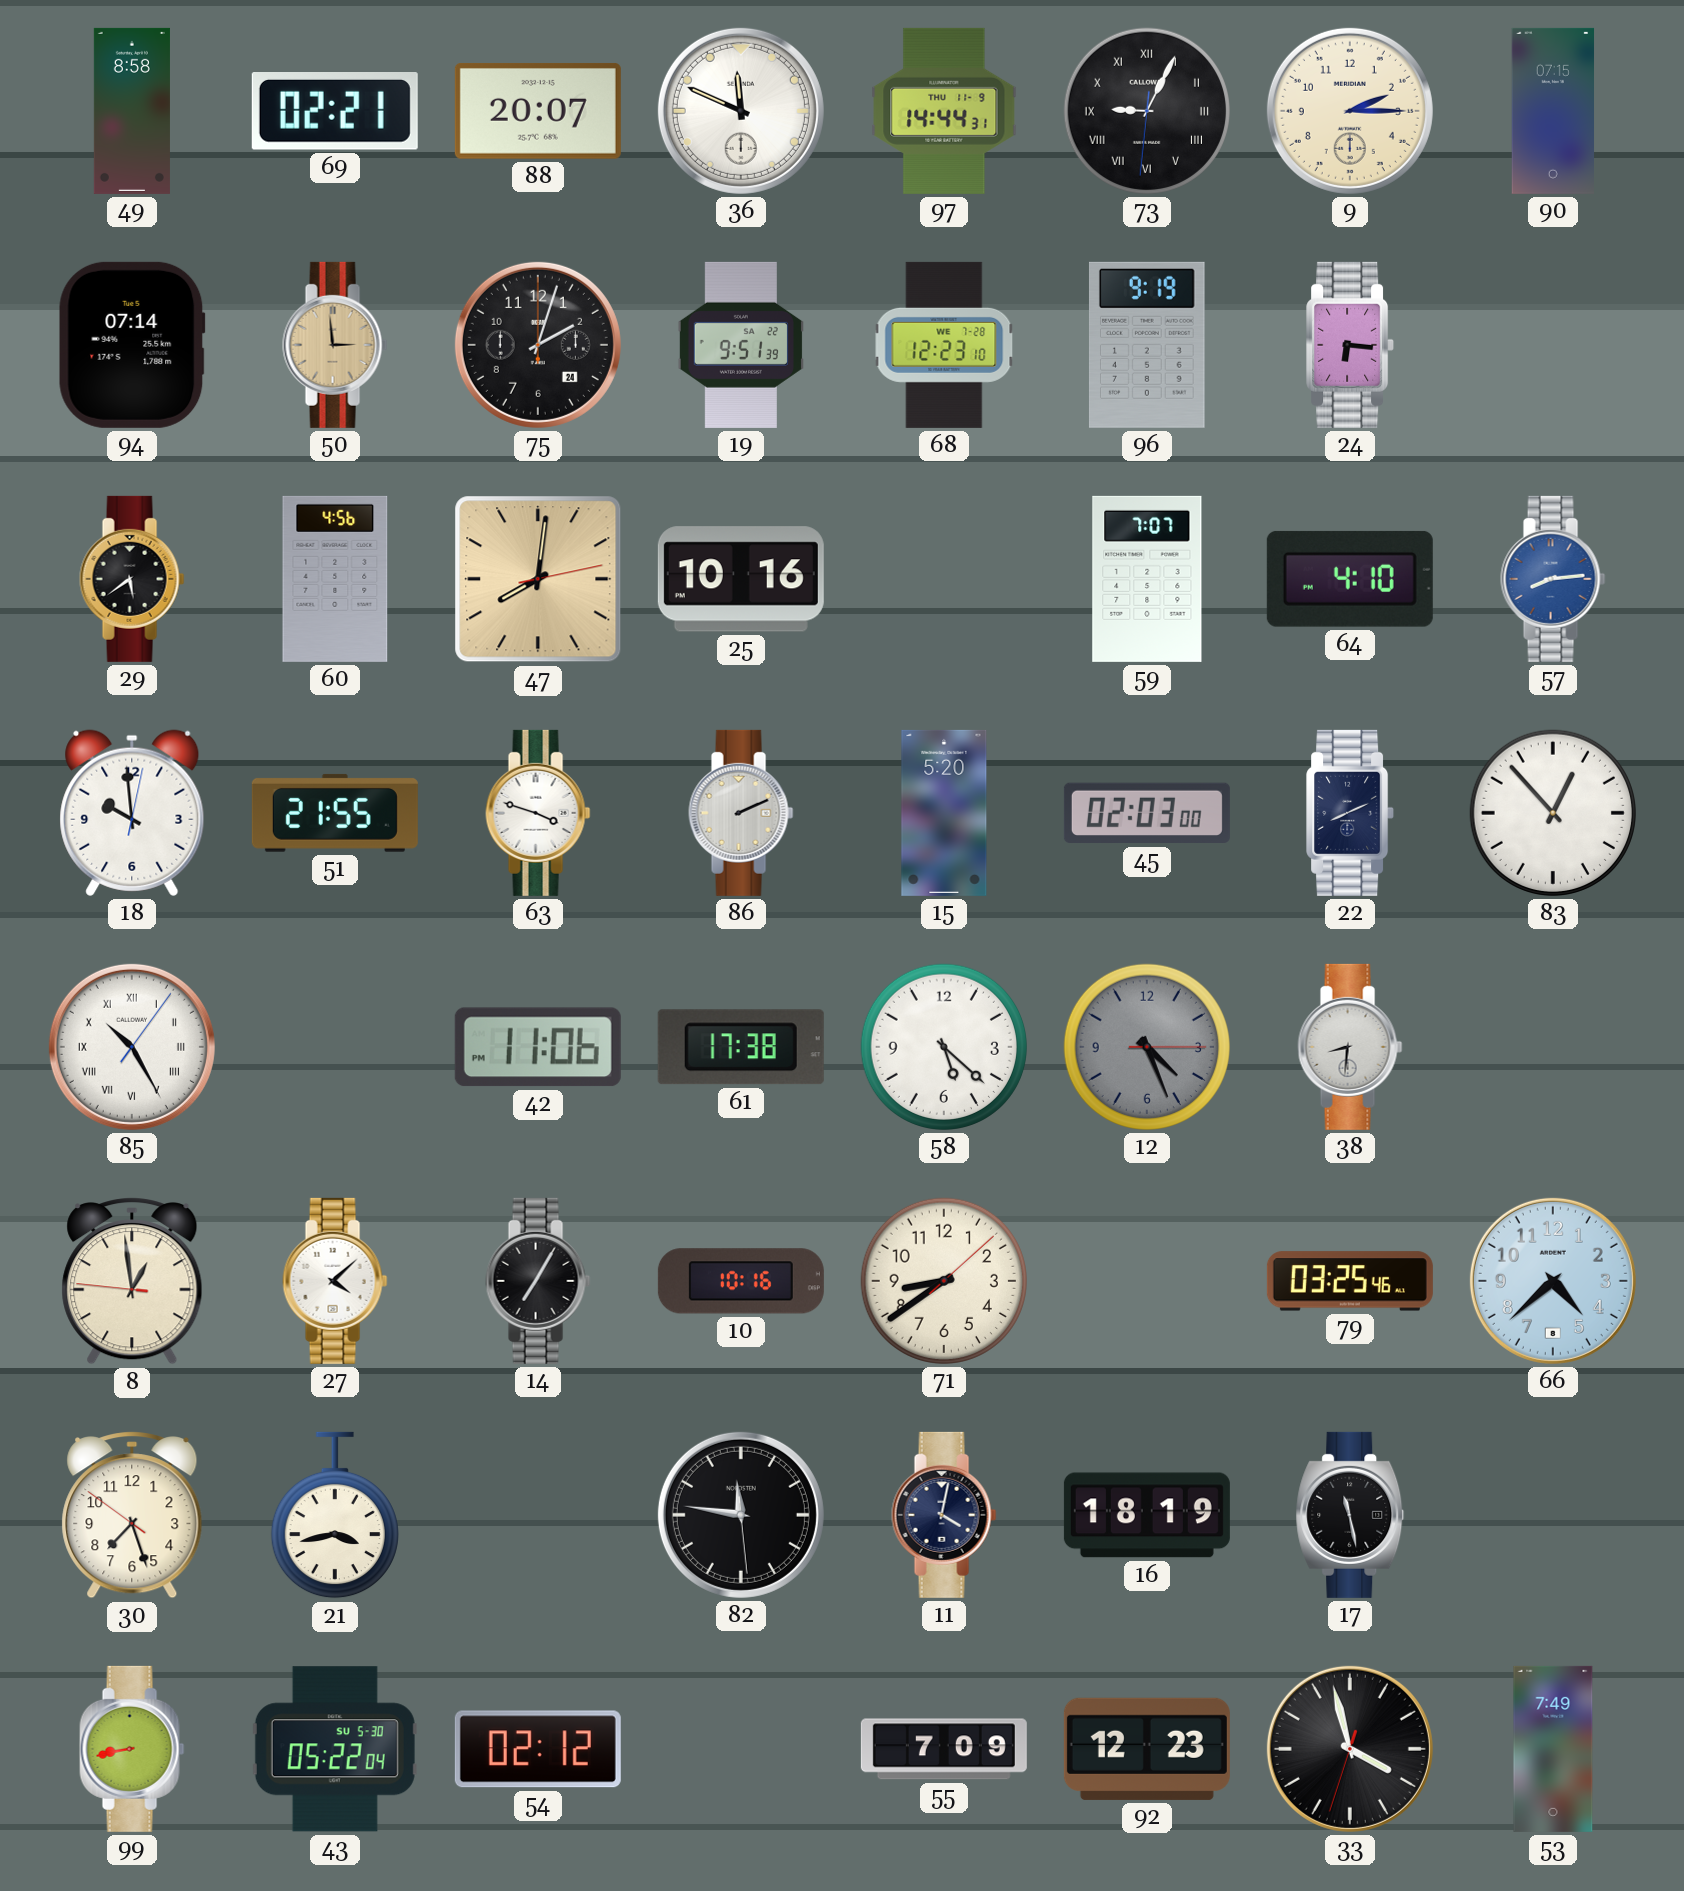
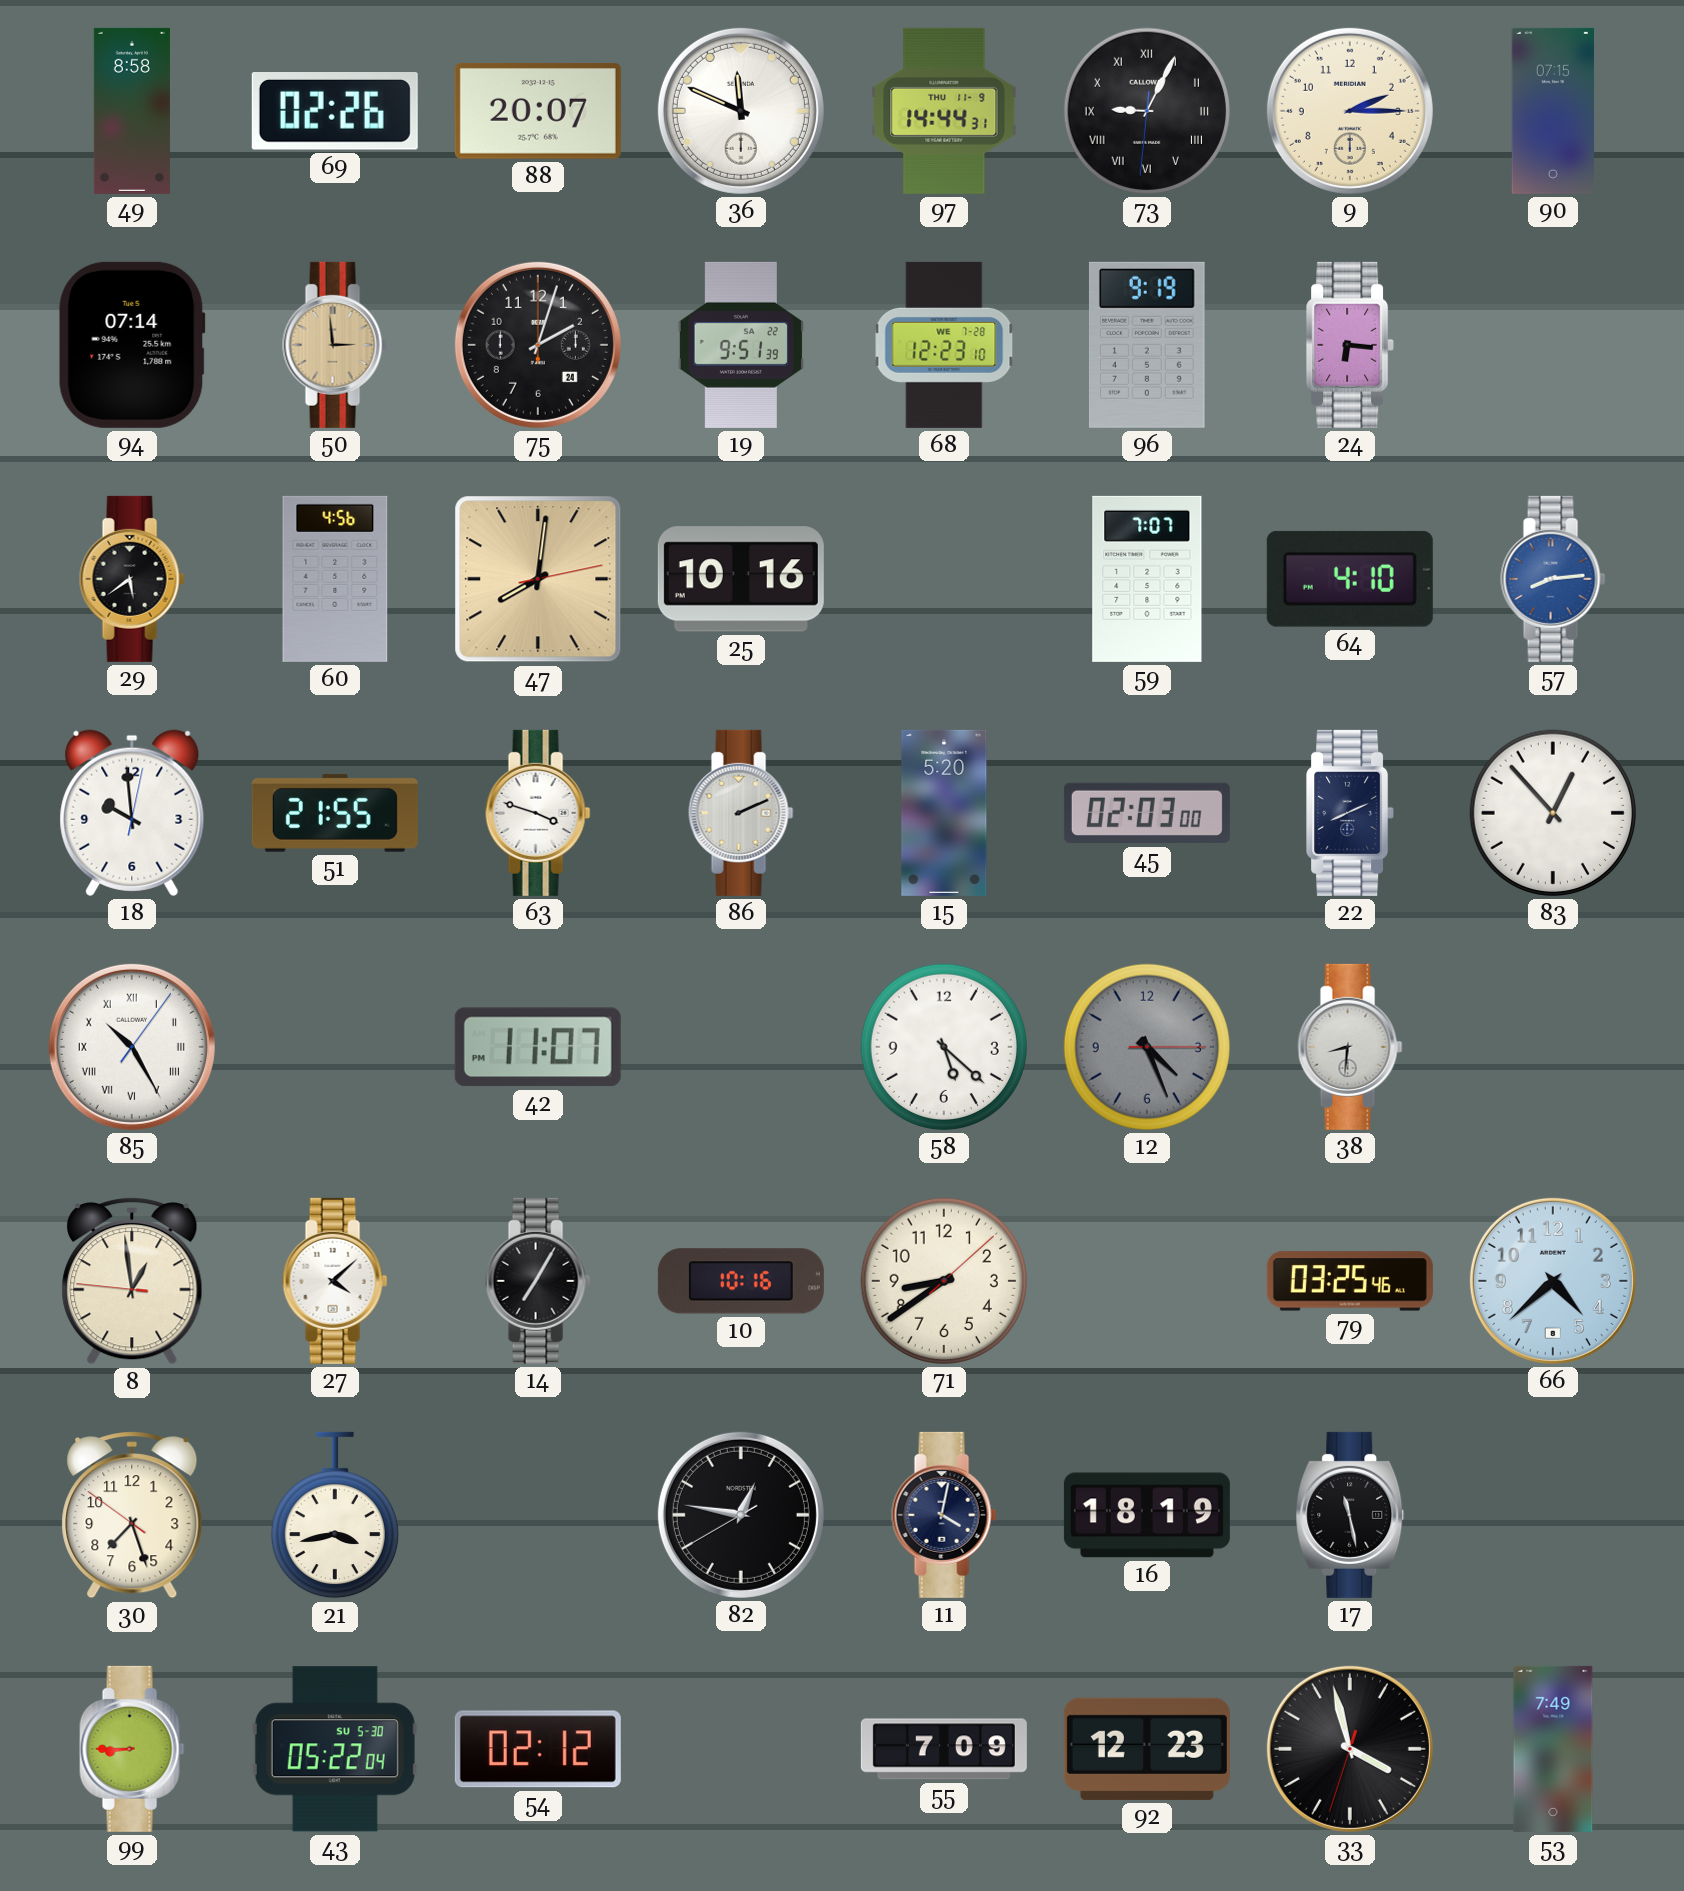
69: 02:21 -> 02:26 (335, 112)
42: 11:06 -> 11:07 (538, 1047)
61: 17:38 -> none (741, 1047)
82: 11:46 -> 12:46 (741, 1515)
99: 8:43 -> 8:45 (132, 1749)
